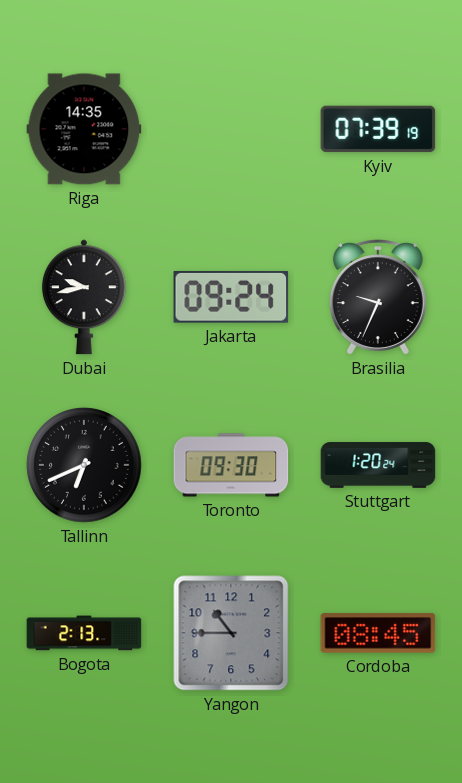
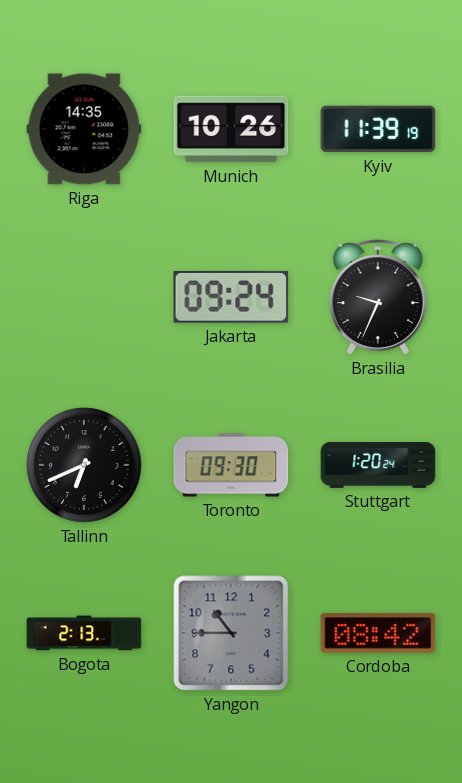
Munich: none -> 10:26 (231, 129)
Kyiv: 07:39 -> 11:39 (378, 129)
Dubai: 9:43 -> none (84, 297)
Cordoba: 08:45 -> 08:42 (378, 633)
